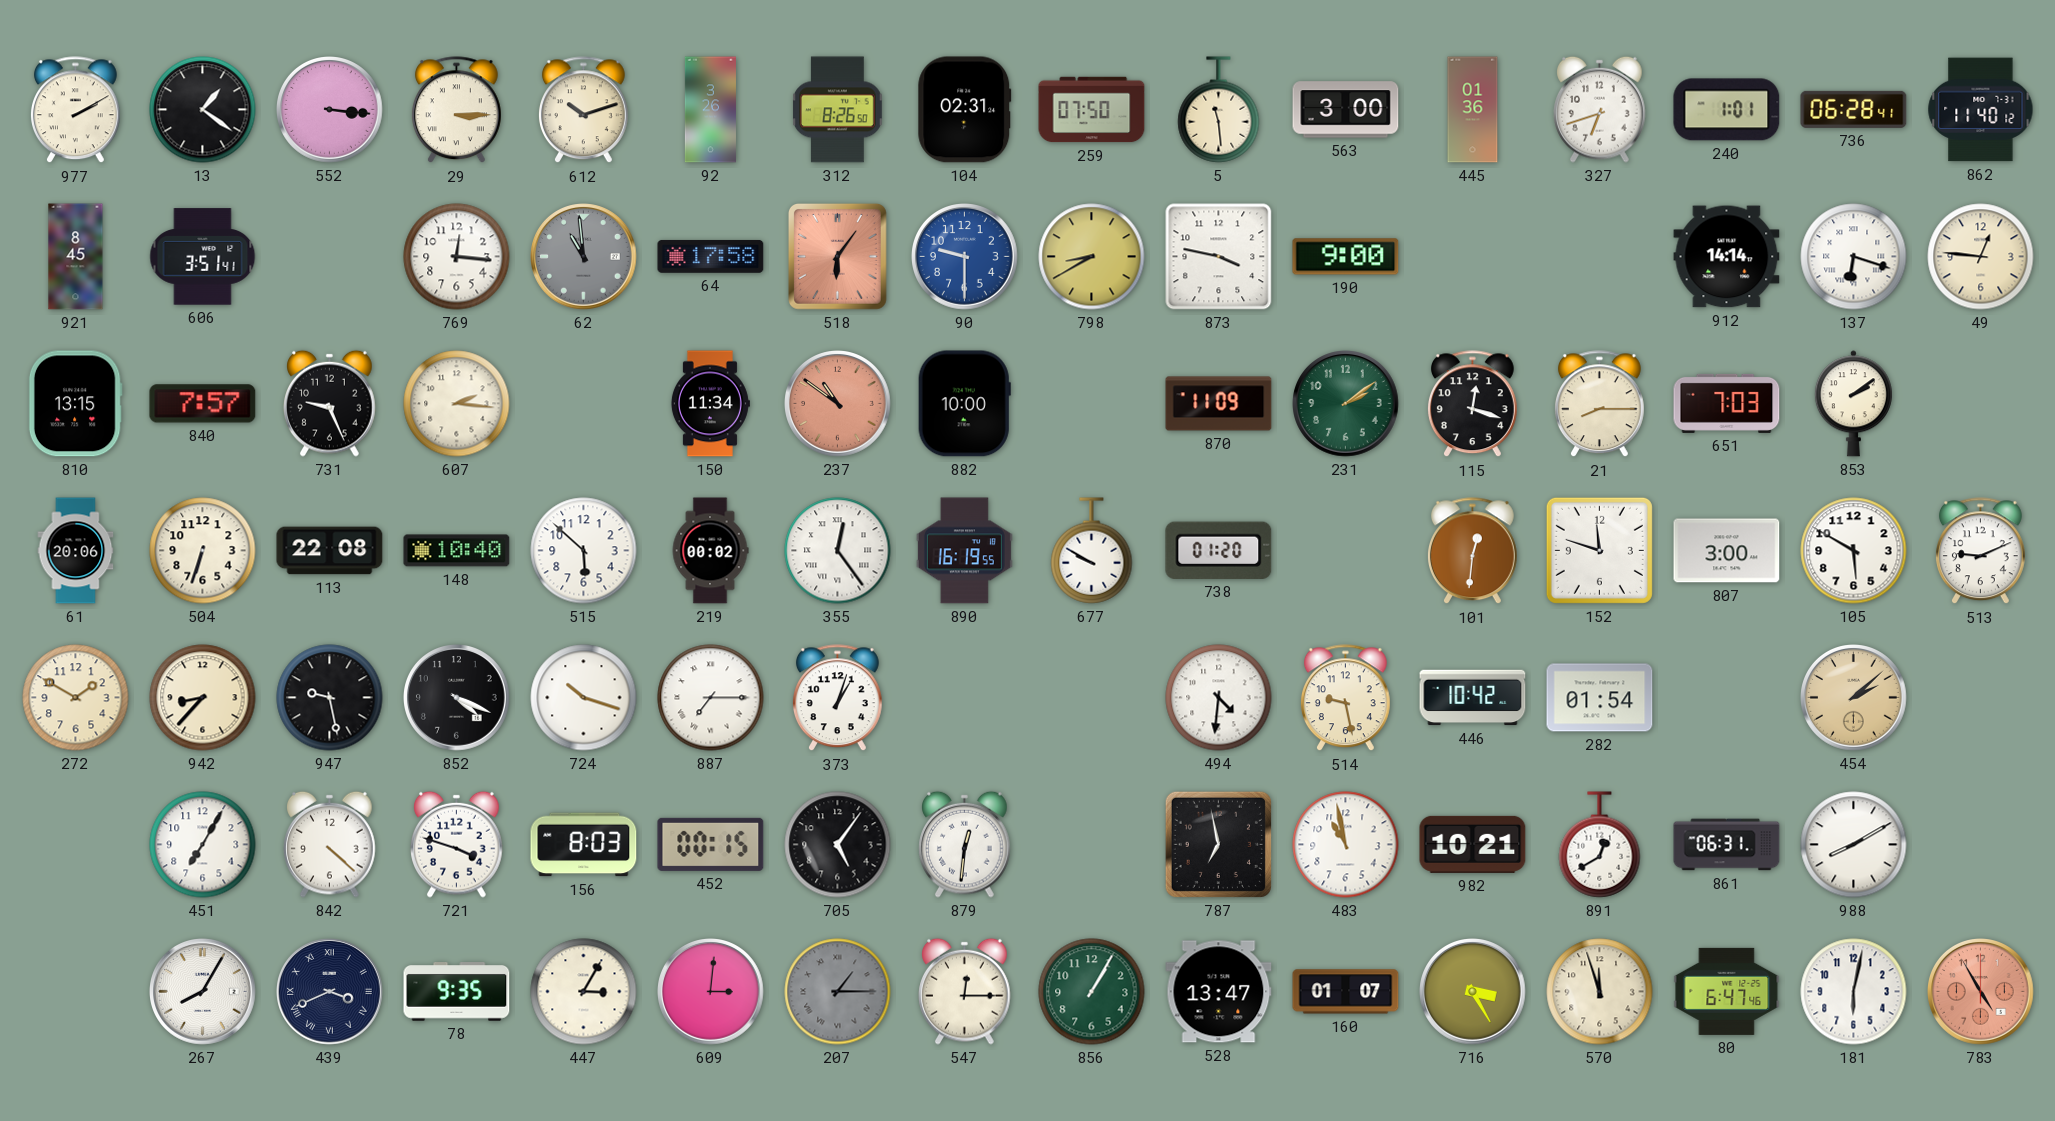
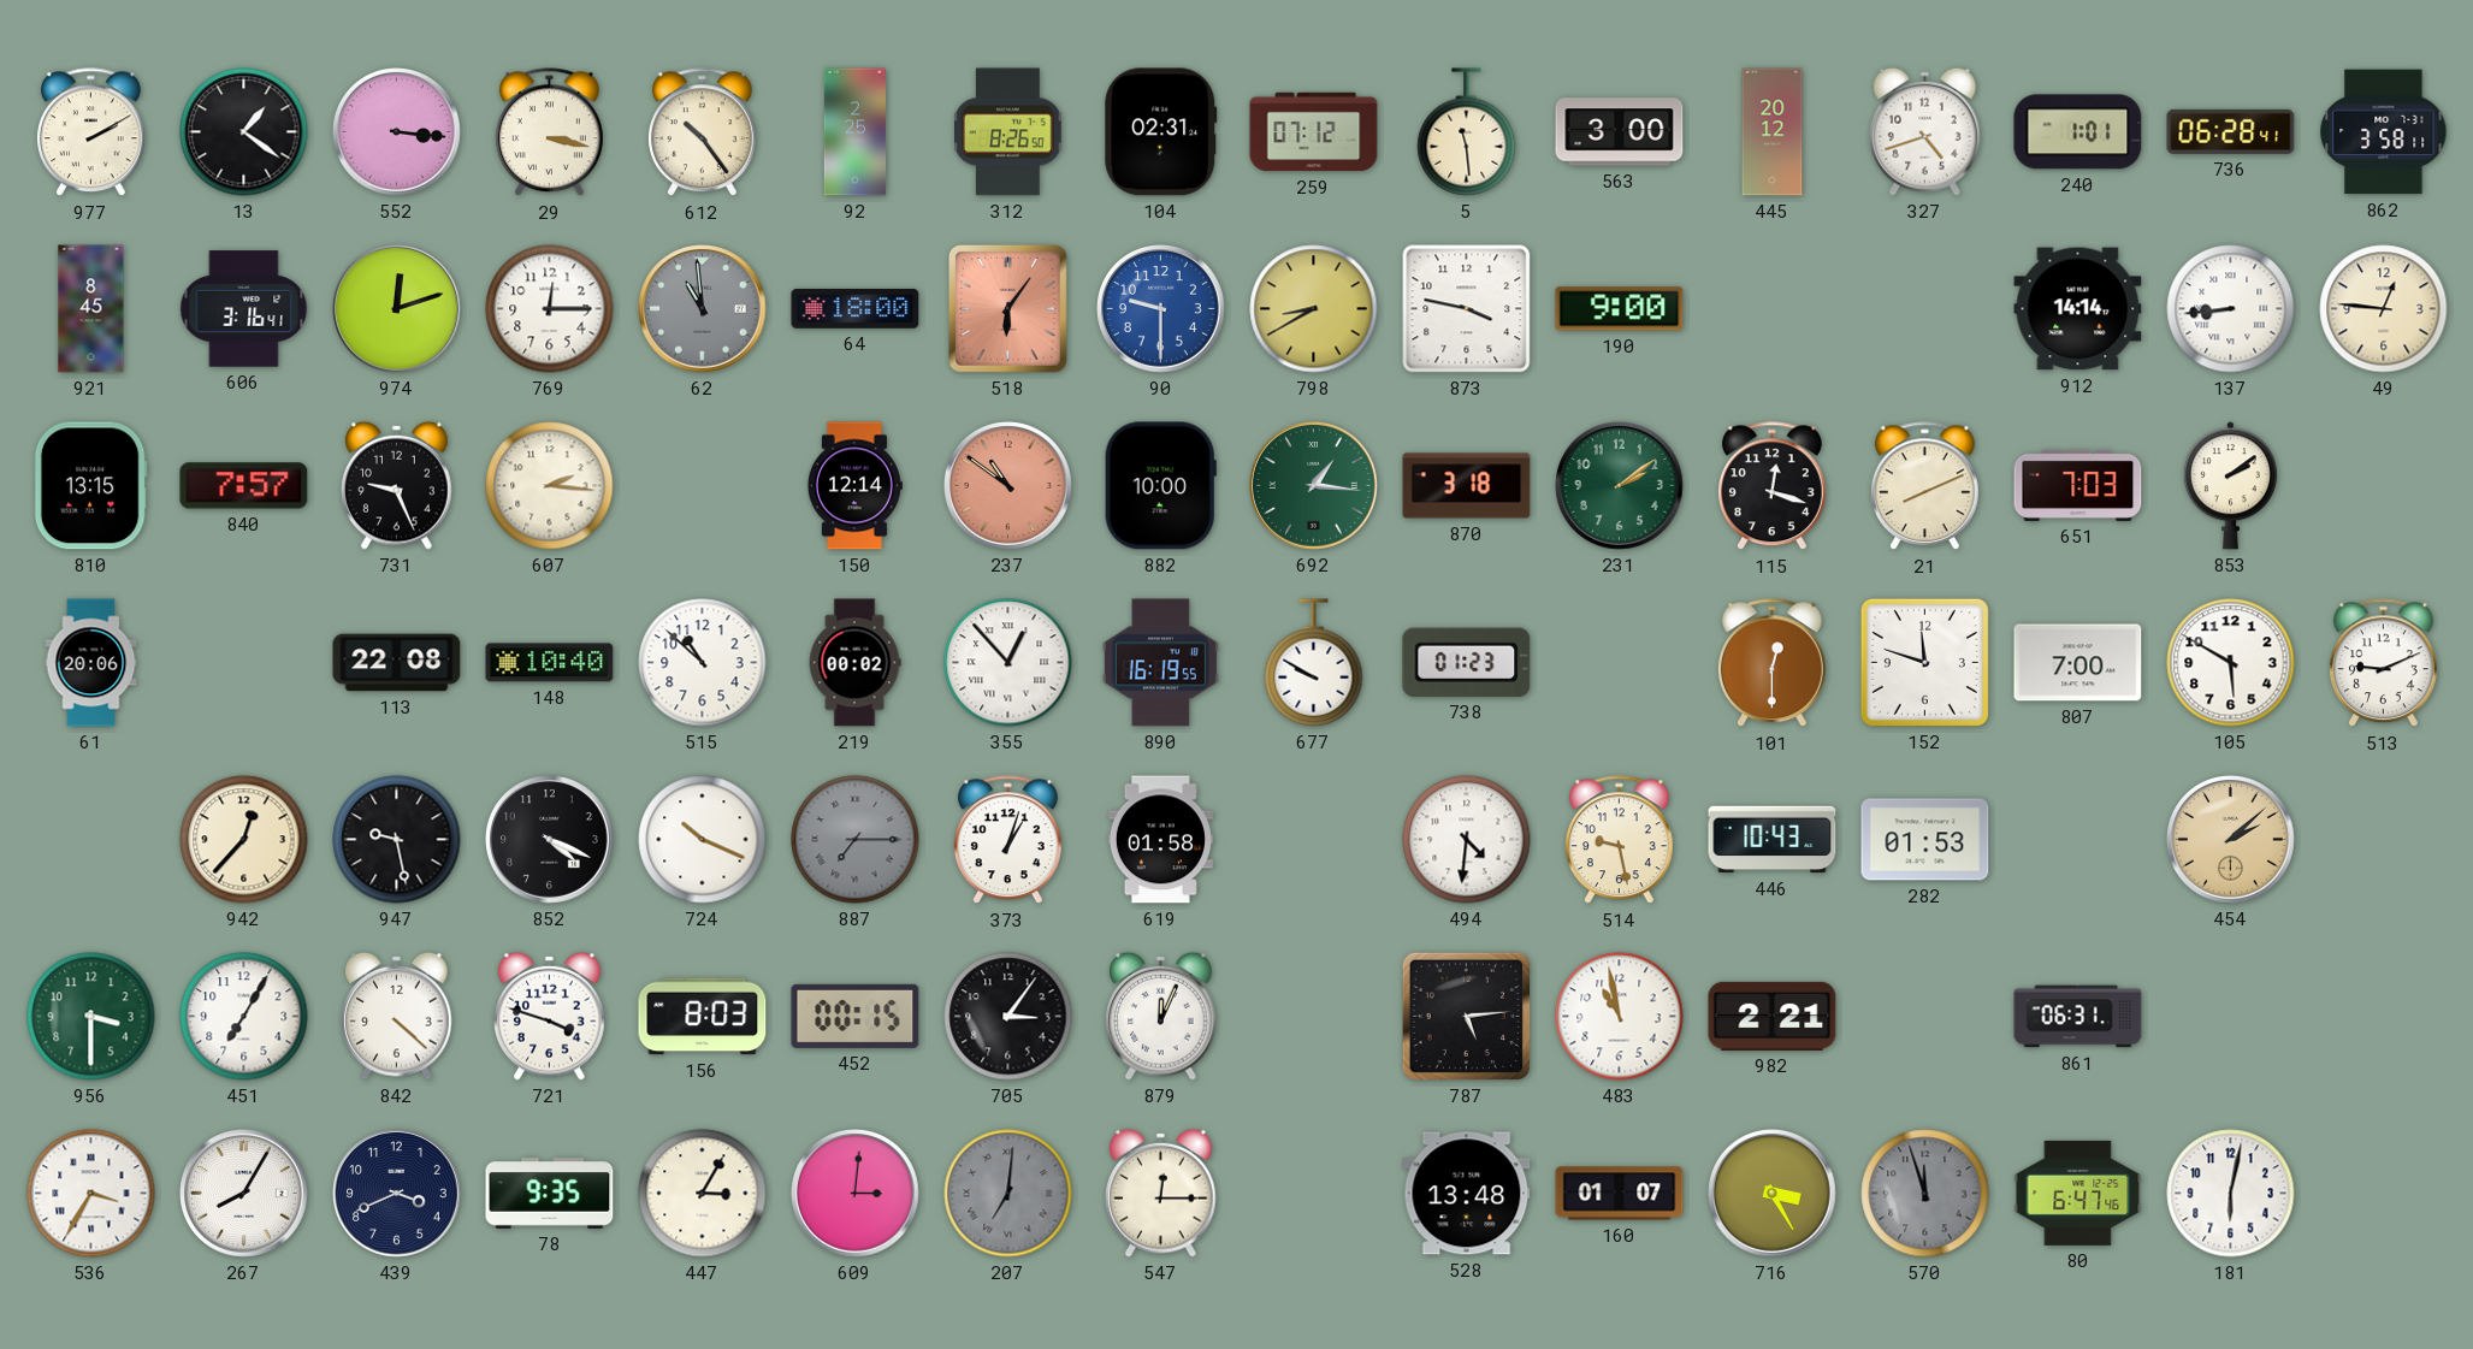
29: 3:15 -> 3:17 (549, 132)
612: 10:12 -> 10:24 (702, 132)
92: 3:26 -> 2:25 (854, 132)
259: 07:50 -> 07:12 (1314, 132)
445: 01:36 -> 20:12 (1773, 132)
327: 6:42 -> 4:42 (1925, 131)
862: 11:40 -> 3:58 (2384, 132)
606: 3:51 -> 3:16 (244, 309)
974: none -> 12:12 (397, 309)
769: 12:16 -> 12:15 (550, 309)
64: 17:58 -> 18:00 (856, 308)
137: 6:18 -> 8:44 (2231, 309)
150: 11:34 -> 12:14 (854, 486)
692: none -> 1:16 (1314, 486)
870: 11:09 -> 3:18 (1467, 486)
21: 8:15 -> 8:11 (1924, 486)
504: 6:33 -> none (203, 551)
515: 5:52 -> 10:52 (703, 663)
355: 12:24 -> 12:53 (1008, 663)
738: 01:20 -> 01:23 (1467, 662)
101: 12:31 -> 12:30 (1771, 663)
807: 3:00 -> 7:00 (2078, 663)
272: 1:50 -> none (76, 698)
942: 8:37 -> 12:37 (244, 840)
724: 10:18 -> 10:19 (703, 840)
887 dial: white -> grey (856, 840)
619: none -> 01:58 (1160, 840)
446: 10:42 -> 10:43 (1773, 840)
282: 01:54 -> 01:53 (1925, 840)
956: none -> 3:30 (91, 1017)
705: 5:06 -> 3:06 (1008, 1017)
879: 12:31 -> 12:04 (1161, 1016)
787: 6:58 -> 5:14 (1466, 1016)
982: 10:21 -> 2:21 (1773, 1016)
891: 12:40 -> none (1600, 845)
988: 8:10 -> none (1854, 845)
536: none -> 3:35 (91, 1194)
439 numerals: Roman -> Arabic (397, 1194)
207: 1:15 -> 7:01 (1008, 1194)
856: 1:05 -> none (1092, 992)
528: 13:47 -> 13:48 (1467, 1194)
570 dial: cream -> grey (1925, 1194)
783: 4:55 -> none (1981, 992)
